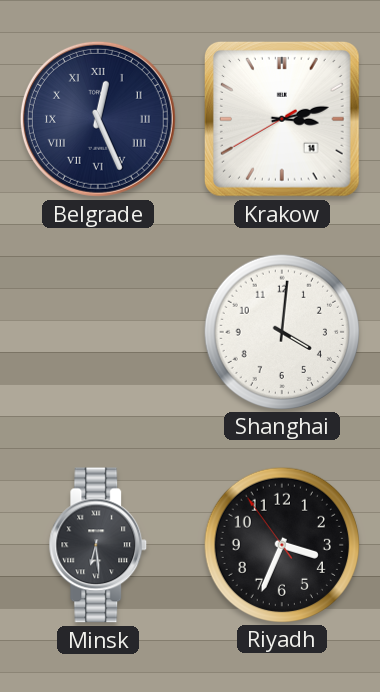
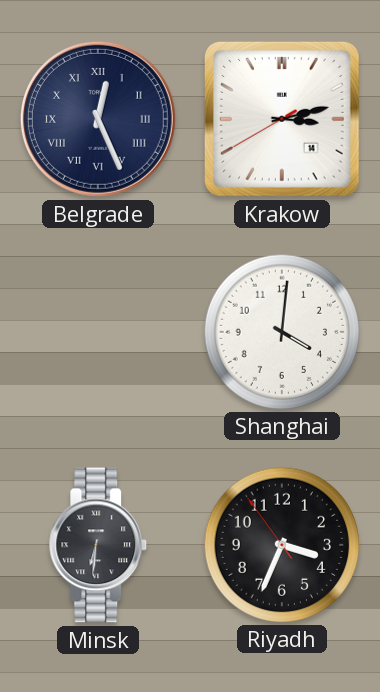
Minsk: 6:29 -> 6:31 (98, 545)
